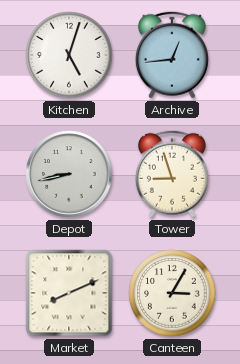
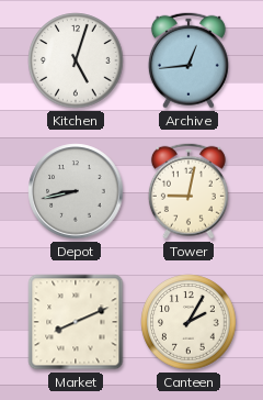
Tower: 8:57 -> 9:02 (188, 191)
Canteen: 3:05 -> 2:05 (188, 322)
